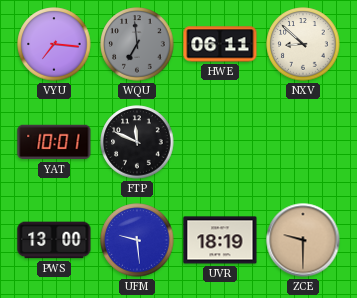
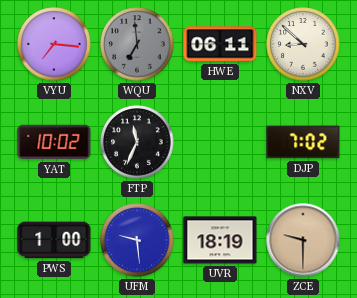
YAT: 10:01 -> 10:02 (54, 142)
FTP: 11:49 -> 11:34 (137, 142)
DJP: none -> 7:02 (303, 142)
PWS: 13:00 -> 1:00 (54, 240)
